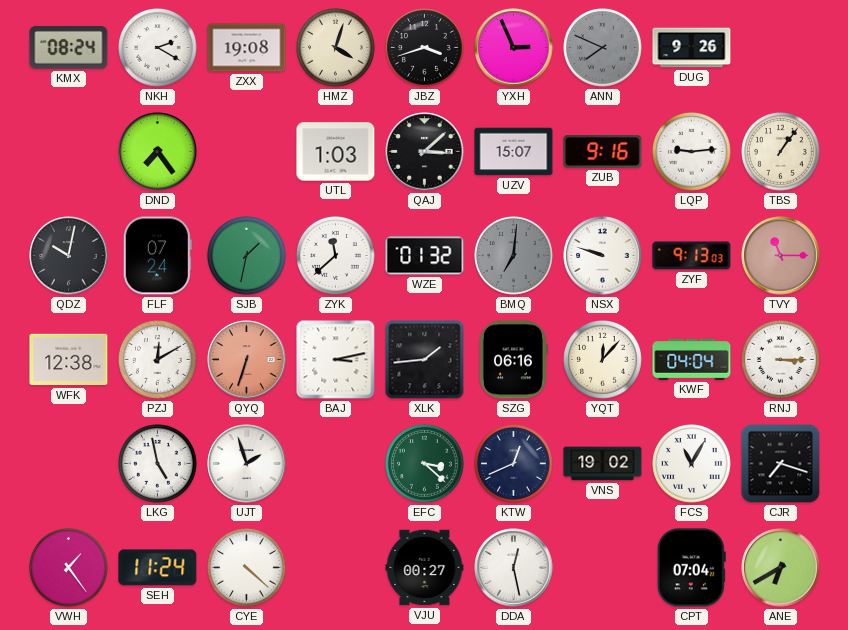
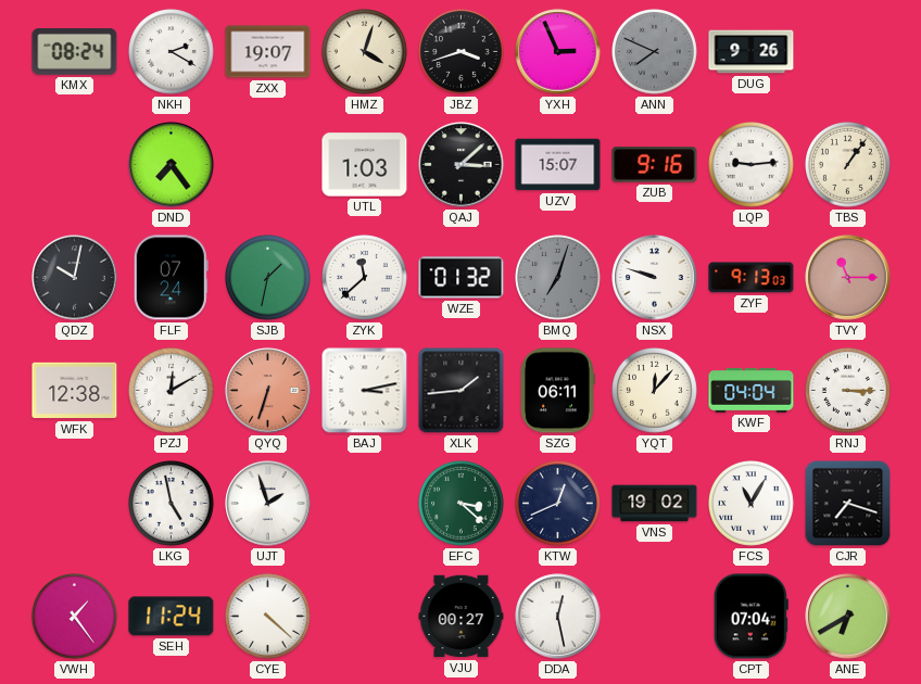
ZXX: 19:08 -> 19:07 (268, 52)
BMQ: 7:01 -> 7:03 (558, 278)
SZG: 06:16 -> 06:11 (558, 391)
